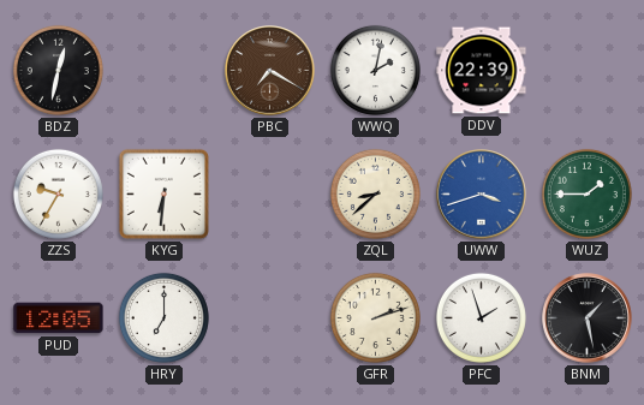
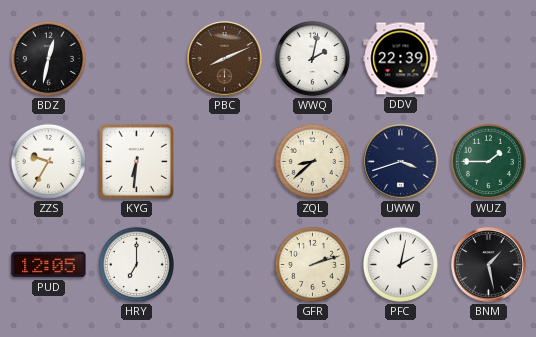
PBC: 7:20 -> 8:11 (225, 59)
UWW dial: blue -> navy (401, 162)
PFC: 1:57 -> 2:02 (400, 264)
